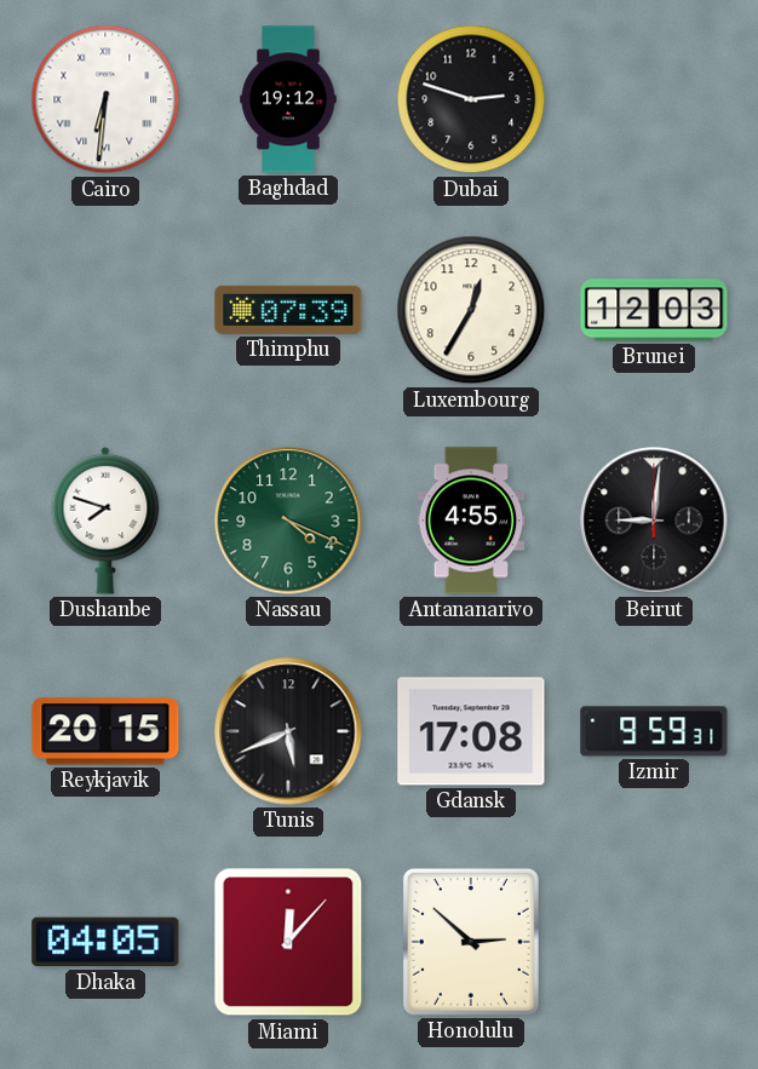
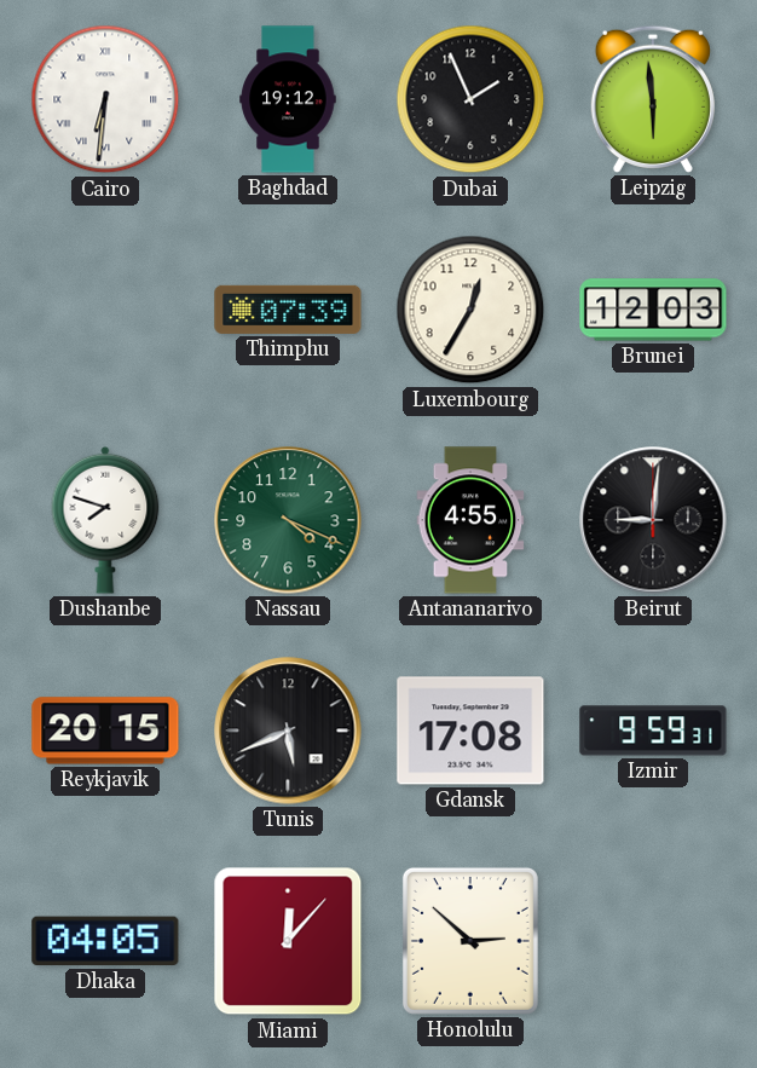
Dubai: 2:48 -> 1:56 (470, 99)
Leipzig: none -> 5:59 (653, 99)
